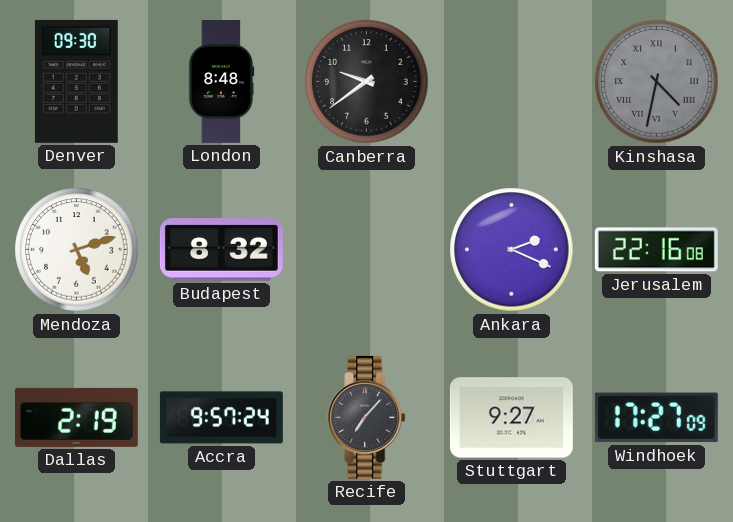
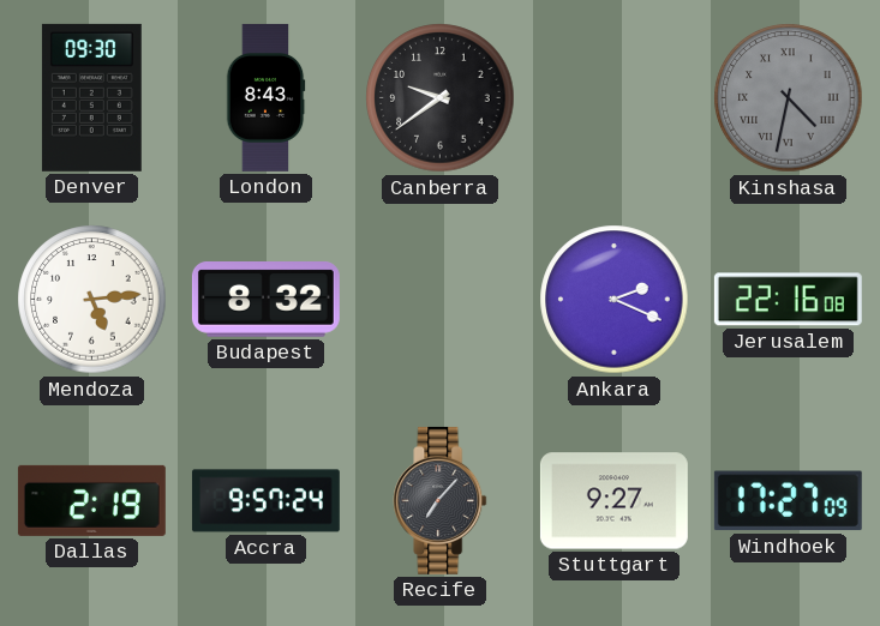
London: 8:48 -> 8:43 (265, 97)
Mendoza: 5:12 -> 5:14 (92, 300)
